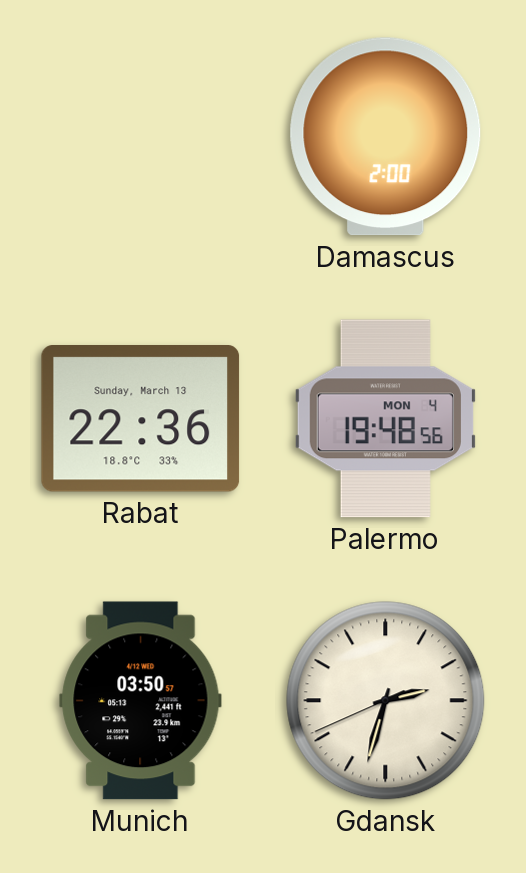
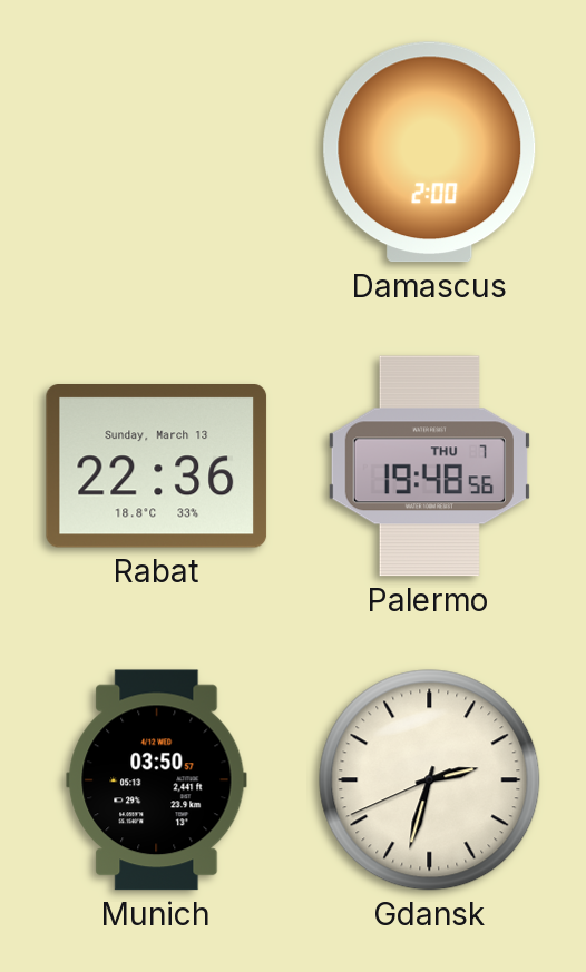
Palermo date: MON 4 -> THU 7 (429, 467)
